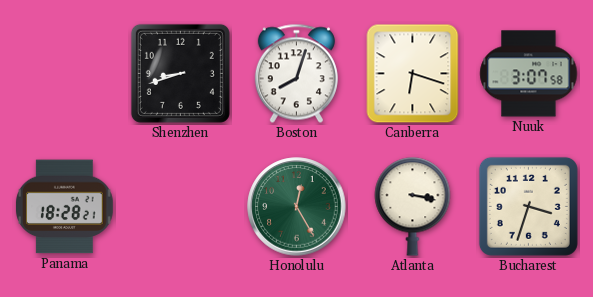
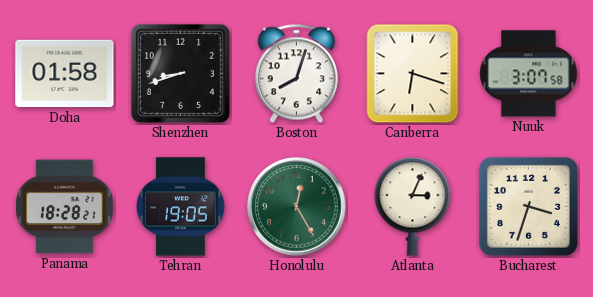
Doha: none -> 01:58 (65, 74)
Tehran: none -> 19:05 (181, 207)
Atlanta: 3:17 -> 3:04 (413, 207)
